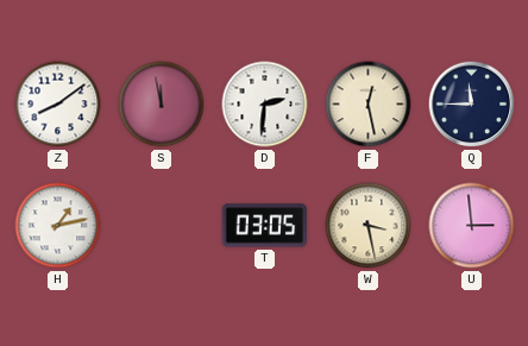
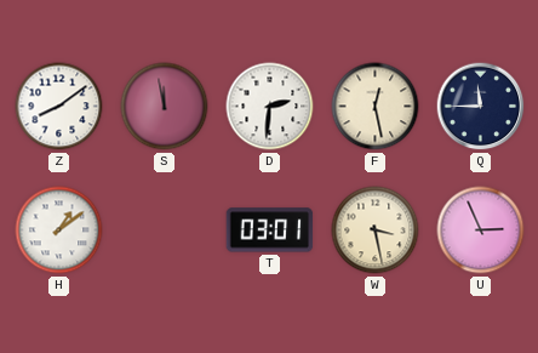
H: 1:13 -> 1:09 (59, 230)
T: 03:05 -> 03:01 (270, 230)
U: 2:59 -> 2:56 (481, 230)
